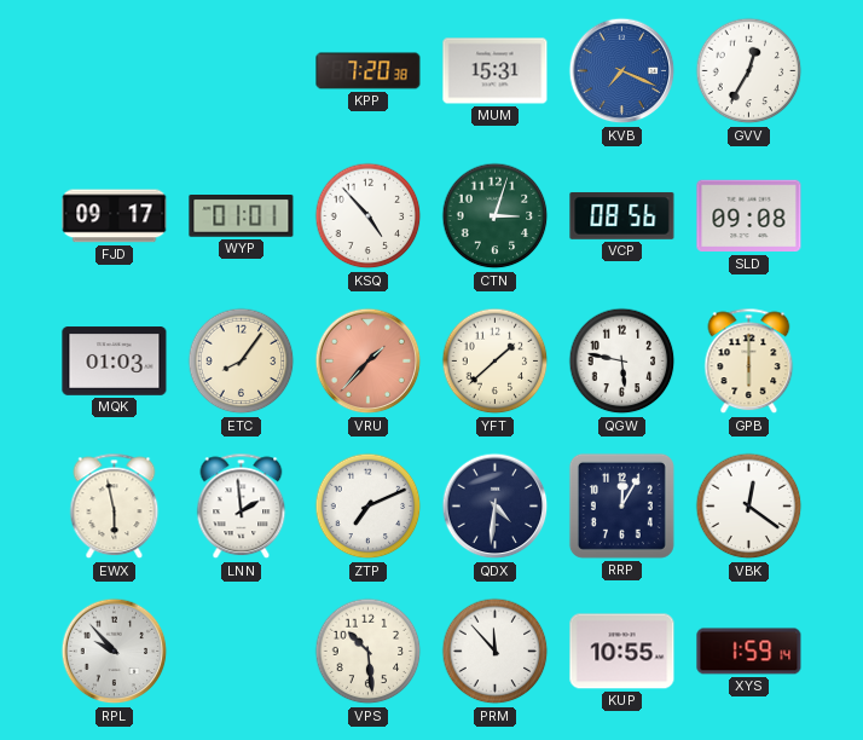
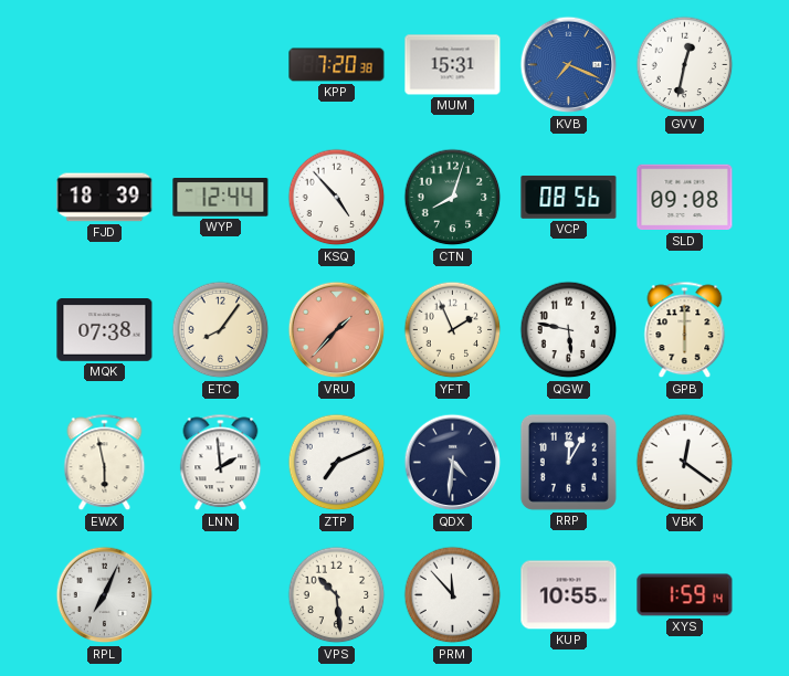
GVV: 12:35 -> 12:32 (685, 65)
FJD: 09:17 -> 18:39 (105, 198)
WYP: 01:01 -> 12:44 (221, 198)
CTN: 3:03 -> 8:03 (453, 198)
MQK: 01:03 -> 07:38 (105, 330)
YFT: 1:38 -> 1:56 (453, 330)
RPL: 9:53 -> 7:04 (105, 595)
